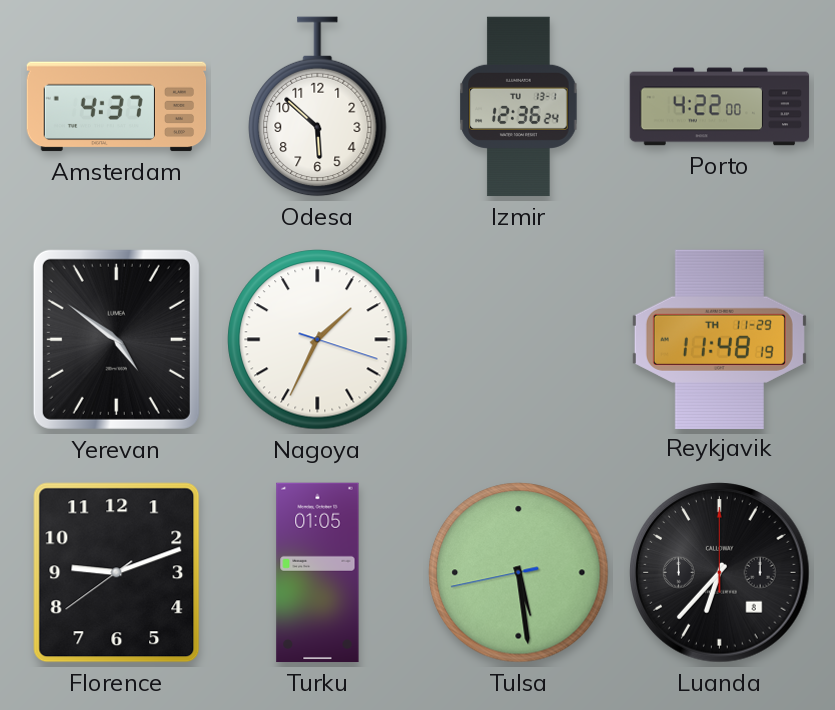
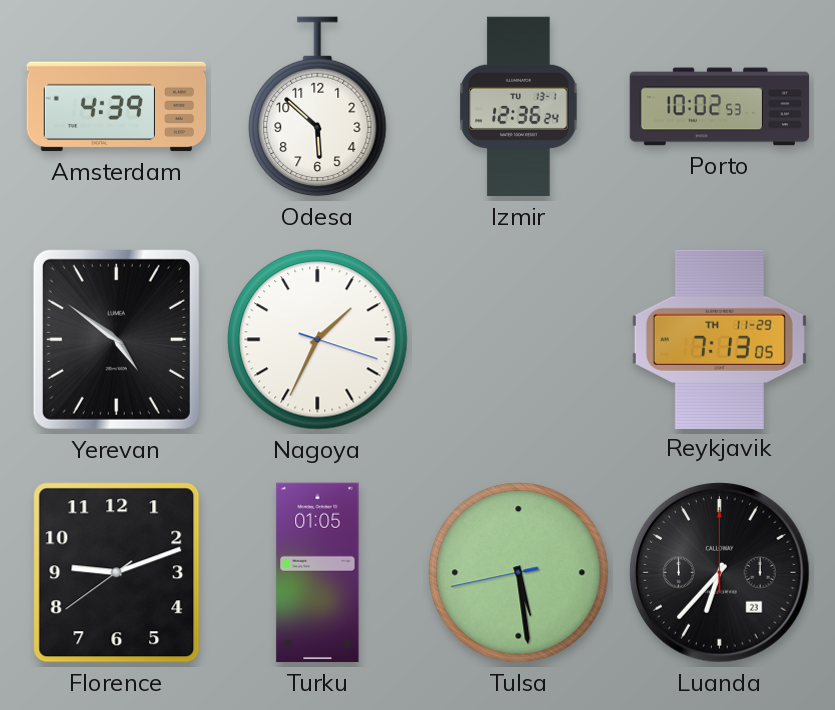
Amsterdam: 4:37 -> 4:39 (117, 107)
Porto: 4:22 -> 10:02 (720, 107)
Reykjavik: 11:48 -> 7:13 (719, 339)
Luanda date: 8 -> 23 (720, 573)
